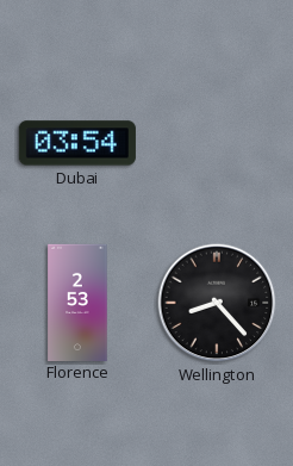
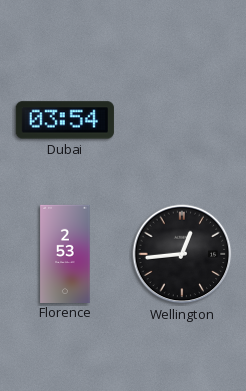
Wellington: 8:23 -> 12:44 (182, 254)
